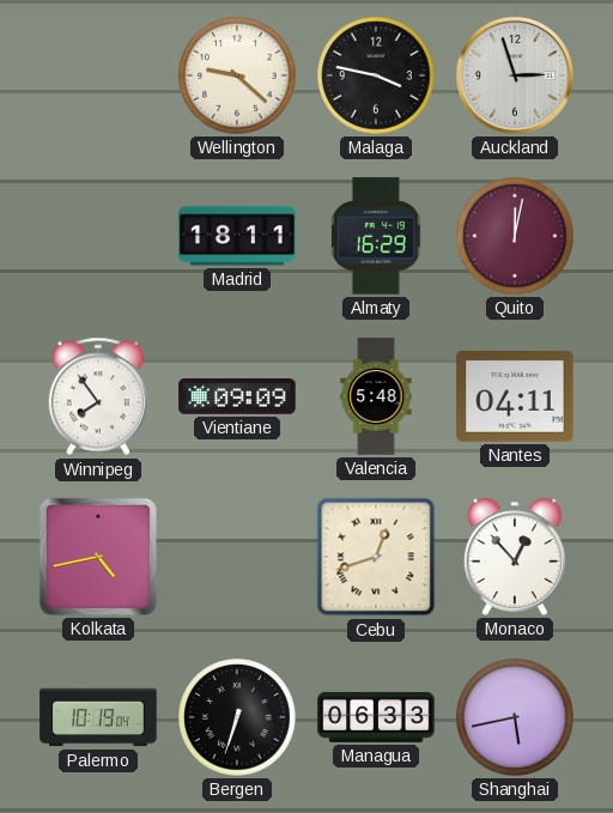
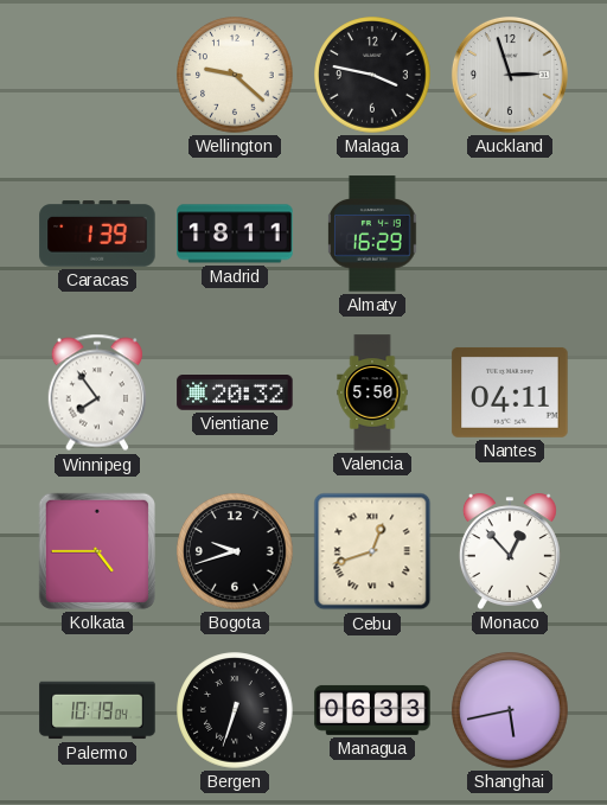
Caracas: none -> 1:39 (97, 234)
Quito: 12:02 -> none (515, 236)
Vientiane: 09:09 -> 20:32 (235, 394)
Valencia: 5:48 -> 5:50 (372, 392)
Kolkata: 4:43 -> 4:45 (97, 551)
Bogota: none -> 9:42 (235, 551)
